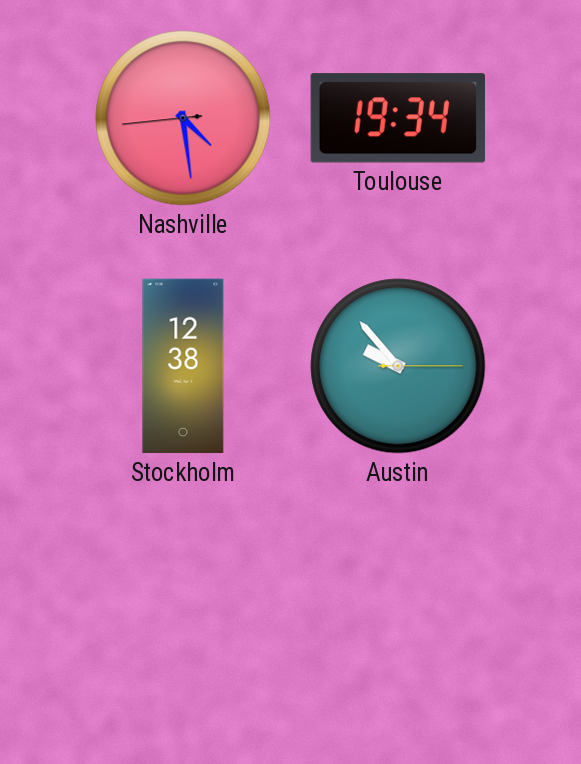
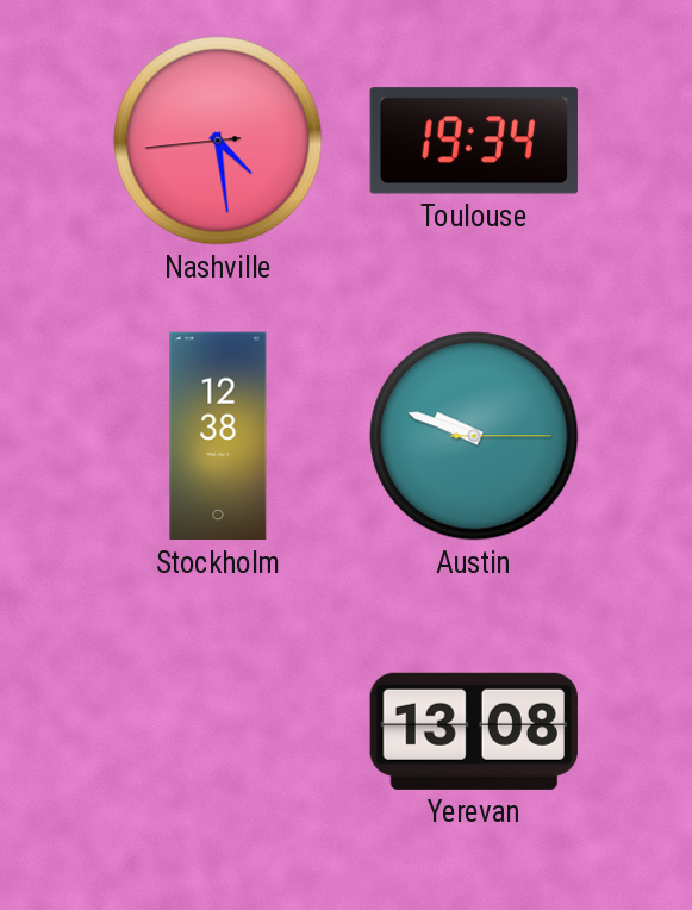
Austin: 9:53 -> 9:48 (474, 436)
Yerevan: none -> 13:08 (474, 731)
